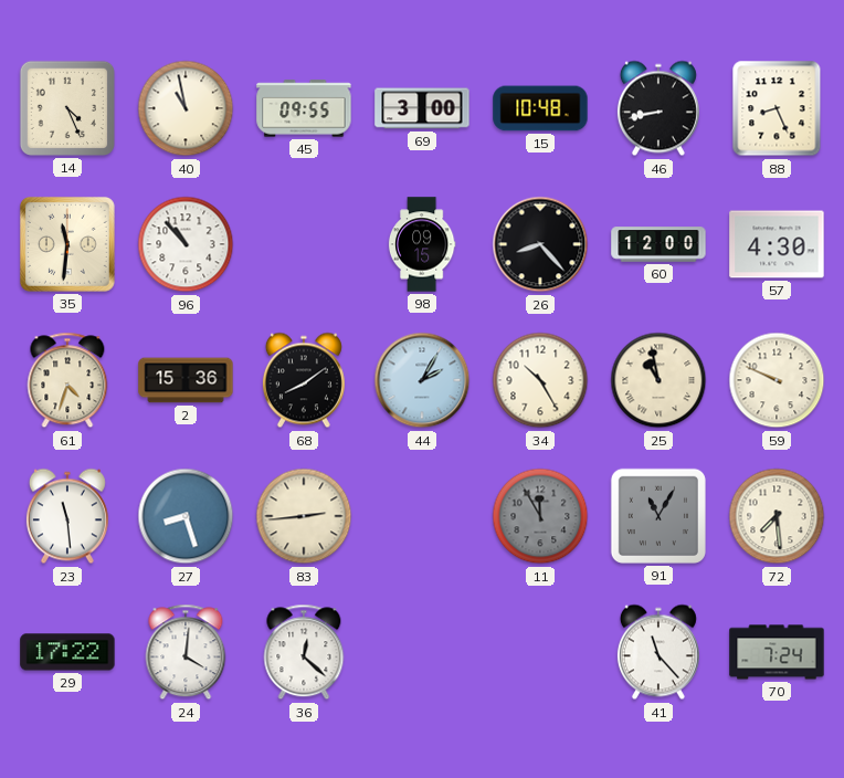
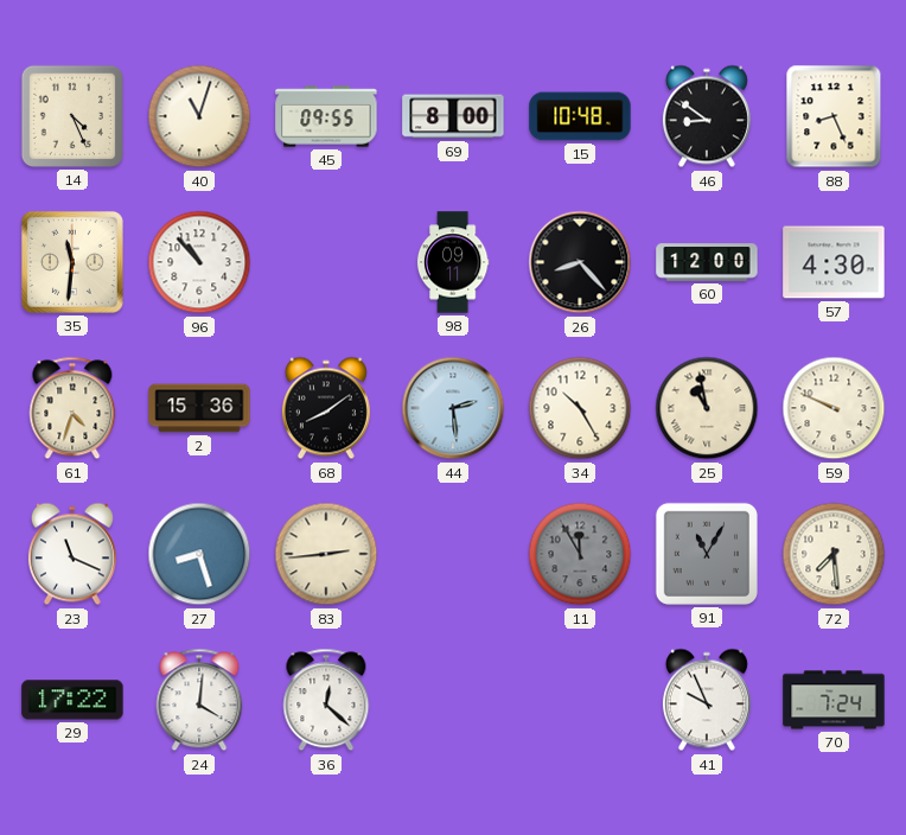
40: 10:58 -> 11:03 (199, 116)
69: 3:00 -> 8:00 (453, 116)
46: 8:43 -> 8:51 (707, 116)
98: 09:15 -> 09:11 (453, 262)
44: 2:05 -> 2:29 (453, 408)
23: 11:29 -> 11:19 (72, 554)
41: 11:23 -> 9:56 (707, 700)
